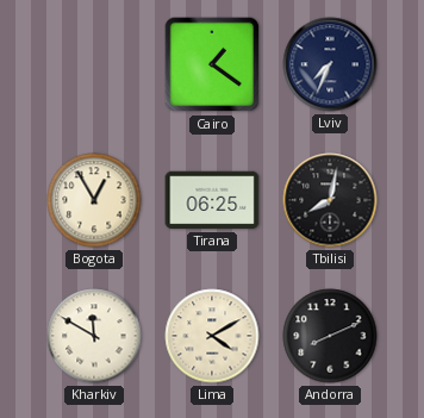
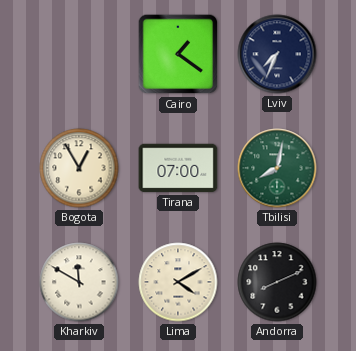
Tirana: 06:25 -> 07:00 (178, 168)
Tbilisi dial: black -> green (277, 168)
